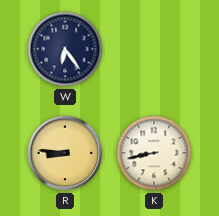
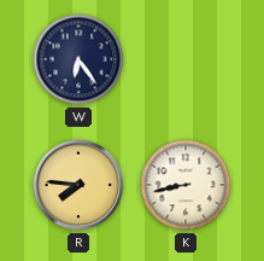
R: 8:46 -> 7:46 (78, 185)
